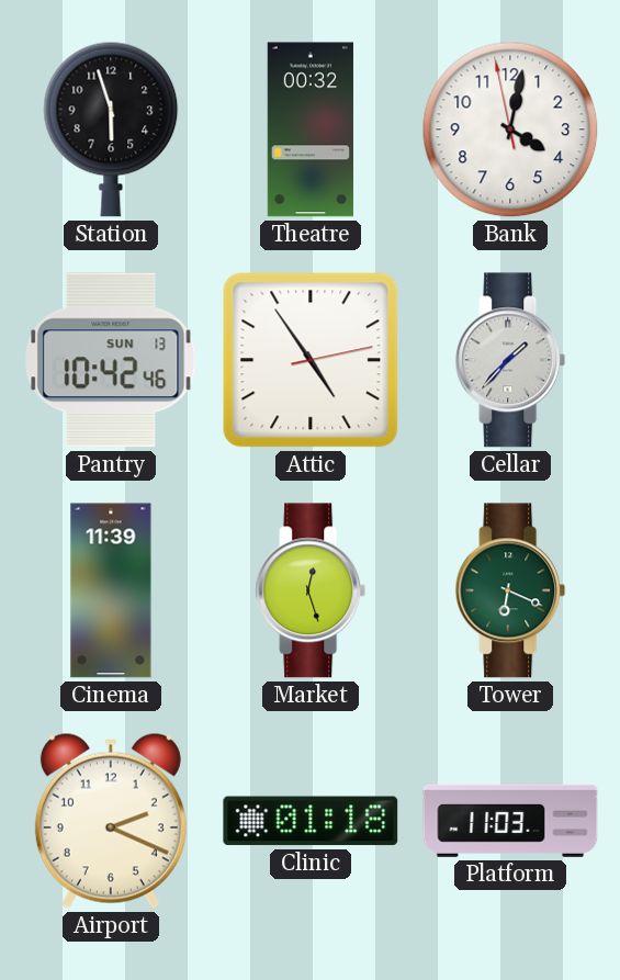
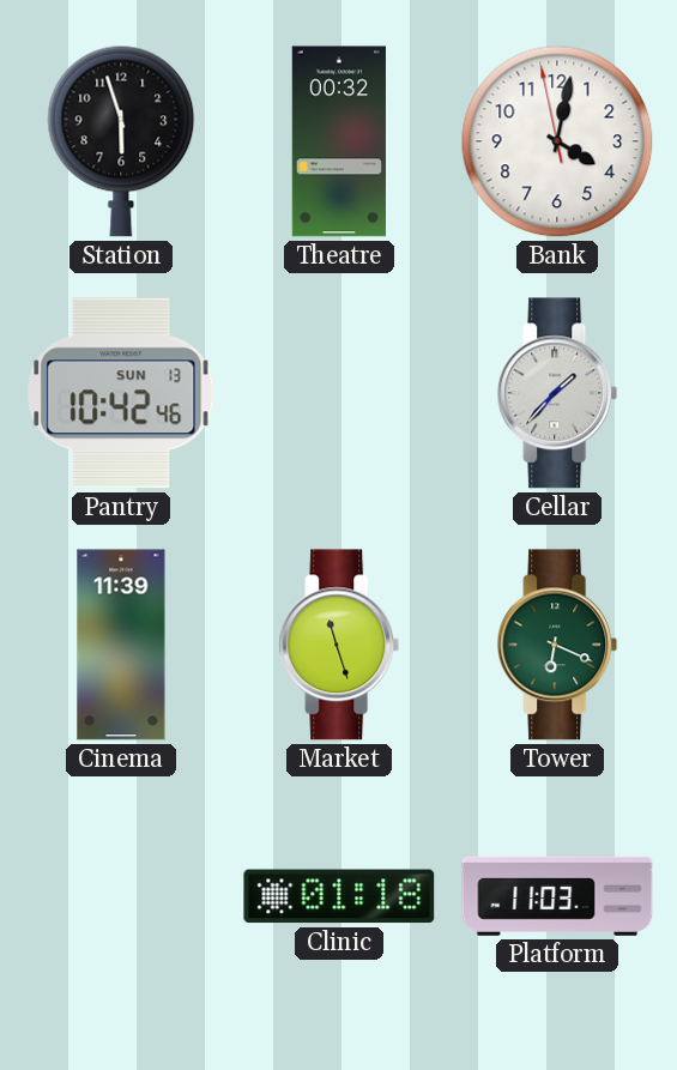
Attic: 4:54 -> none (311, 360)
Market: 12:27 -> 11:27 (339, 645)
Airport: 2:19 -> none (111, 821)
